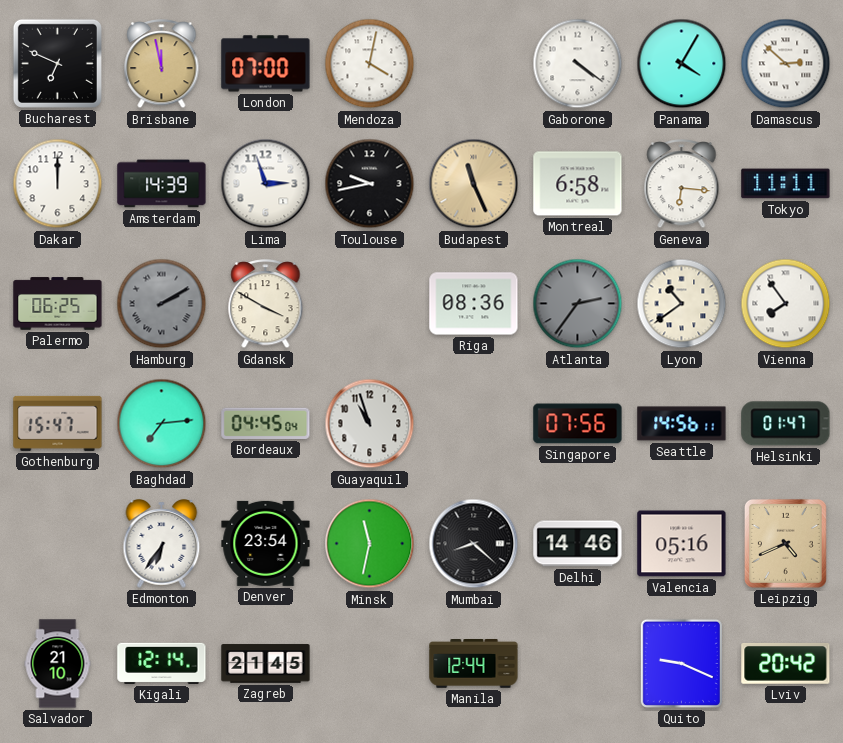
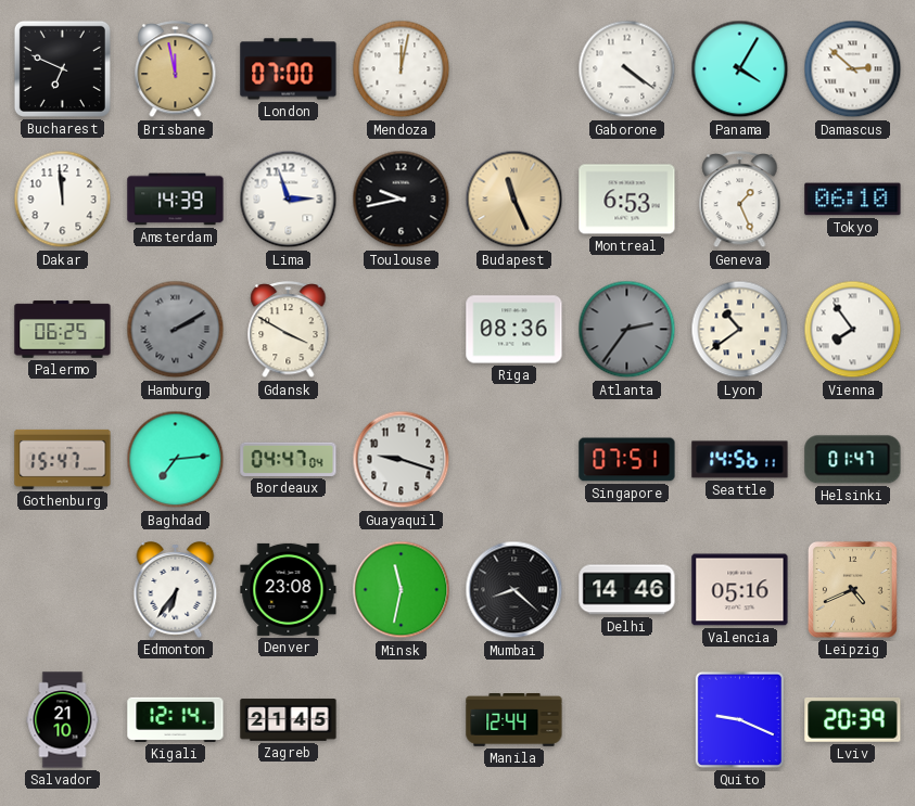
Mendoza: 4:02 -> 12:02 (402, 69)
Dakar: 12:00 -> 11:59 (63, 200)
Montreal: 6:58 -> 6:53 (627, 200)
Geneva: 6:16 -> 1:26 (740, 200)
Tokyo: 11:11 -> 06:10 (853, 200)
Bordeaux: 04:45 -> 04:47 (289, 459)
Guayaquil: 10:57 -> 9:18 (402, 460)
Singapore: 07:56 -> 07:51 (627, 460)
Denver: 23:54 -> 23:08 (289, 589)
Lviv: 20:42 -> 20:39 (853, 719)
